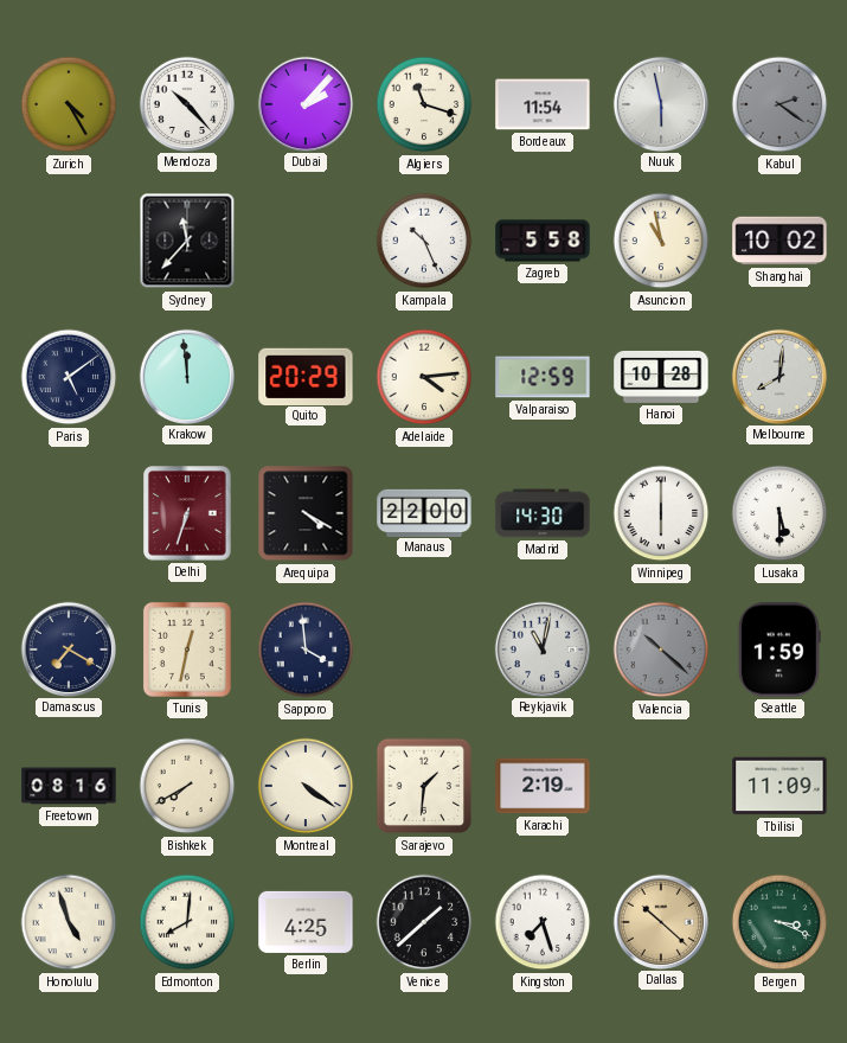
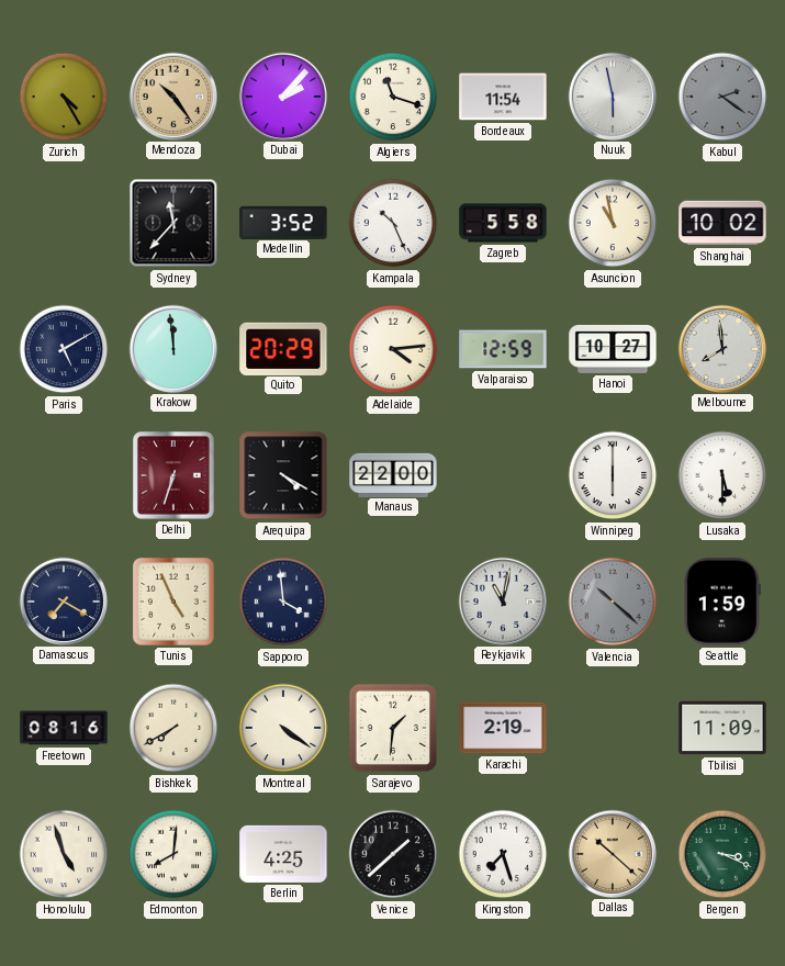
Mendoza: 10:23 -> 10:24 (172, 96)
Mendoza dial: white -> champagne (172, 96)
Medellin: none -> 3:52 (283, 222)
Paris: 5:09 -> 5:10 (64, 349)
Hanoi: 10:28 -> 10:27 (613, 349)
Melbourne: 8:01 -> 7:59 (721, 348)
Madrid: 14:30 -> none (543, 513)
Tunis: 12:32 -> 4:56 (173, 603)
